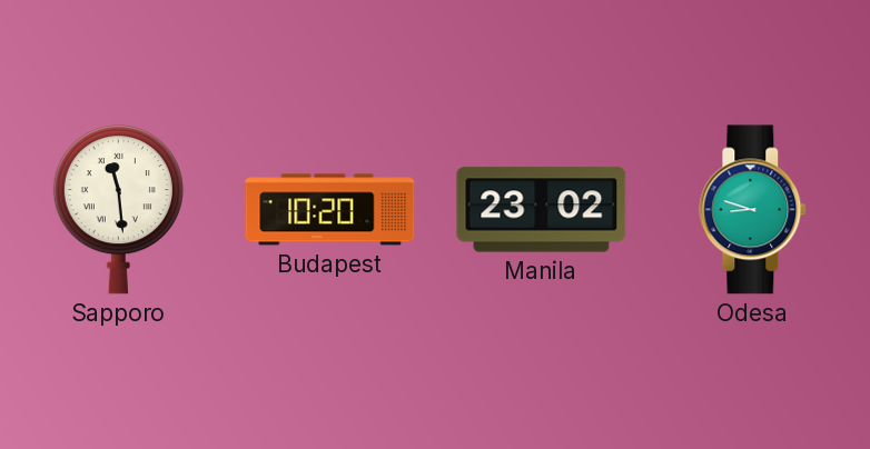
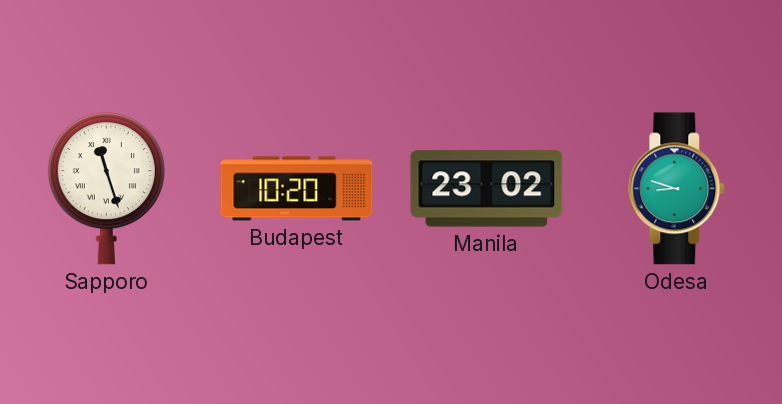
Sapporo: 11:29 -> 11:27 (106, 189)
